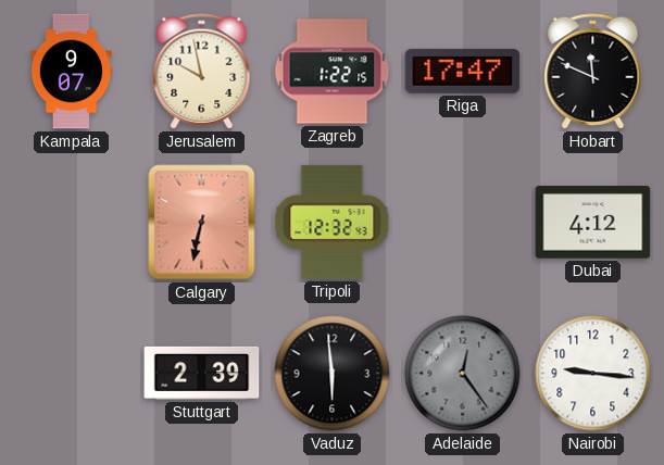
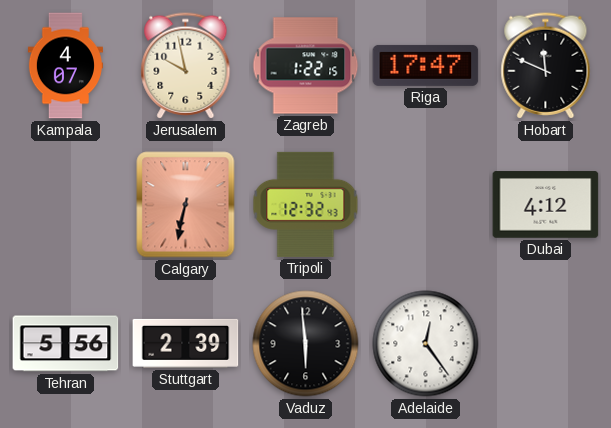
Kampala: 9:07 -> 4:07 (65, 66)
Tehran: none -> 5:56 (66, 344)
Adelaide dial: grey -> white (426, 344)
Nairobi: 9:16 -> none (593, 374)
